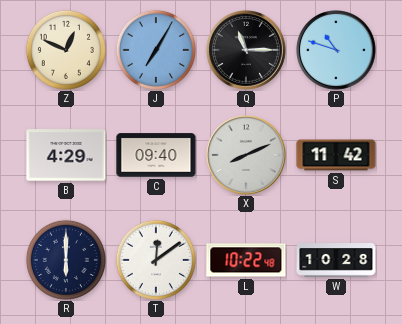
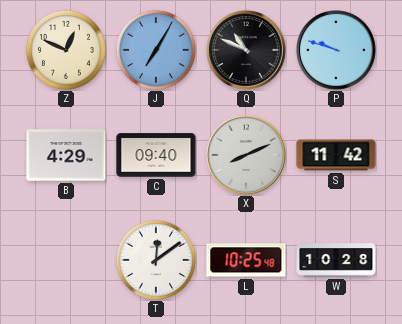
Q: 11:15 -> 10:49 (247, 51)
P: 10:48 -> 9:48 (337, 51)
R: 6:00 -> none (66, 260)
L: 10:22 -> 10:25 (246, 260)
